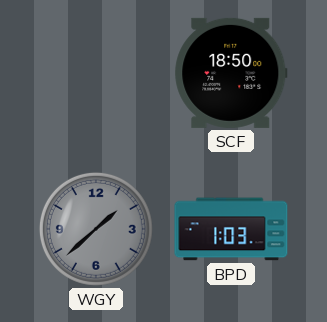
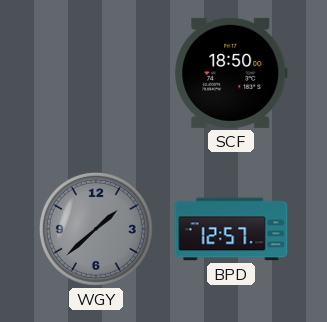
BPD: 1:03 -> 12:57 (231, 229)
